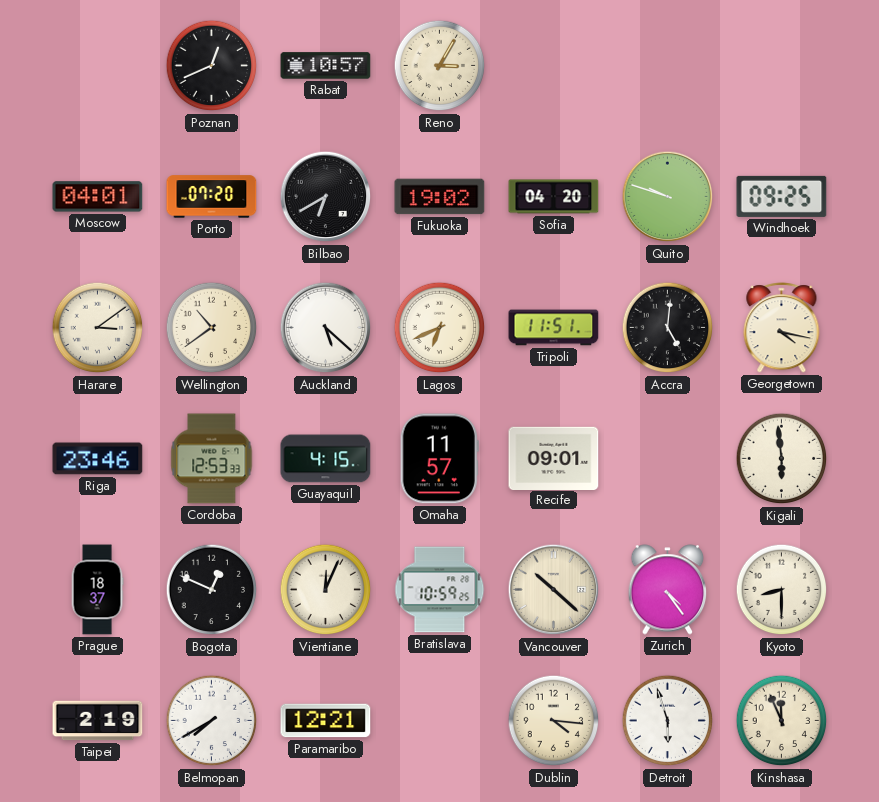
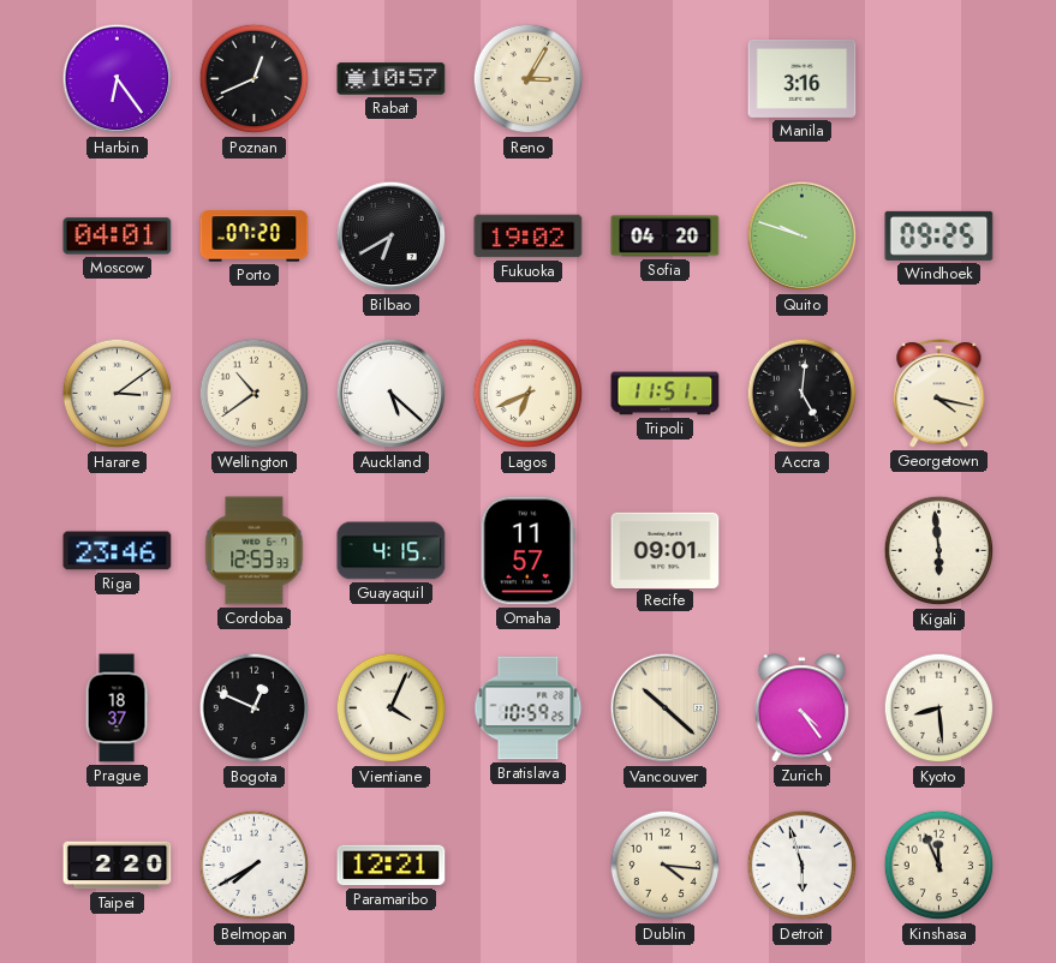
Harbin: none -> 6:24 (118, 79)
Manila: none -> 3:16 (803, 78)
Vientiane: 12:04 -> 4:04 (392, 708)
Kyoto: 8:30 -> 8:29 (939, 708)
Taipei: 2:19 -> 2:20 (118, 866)
